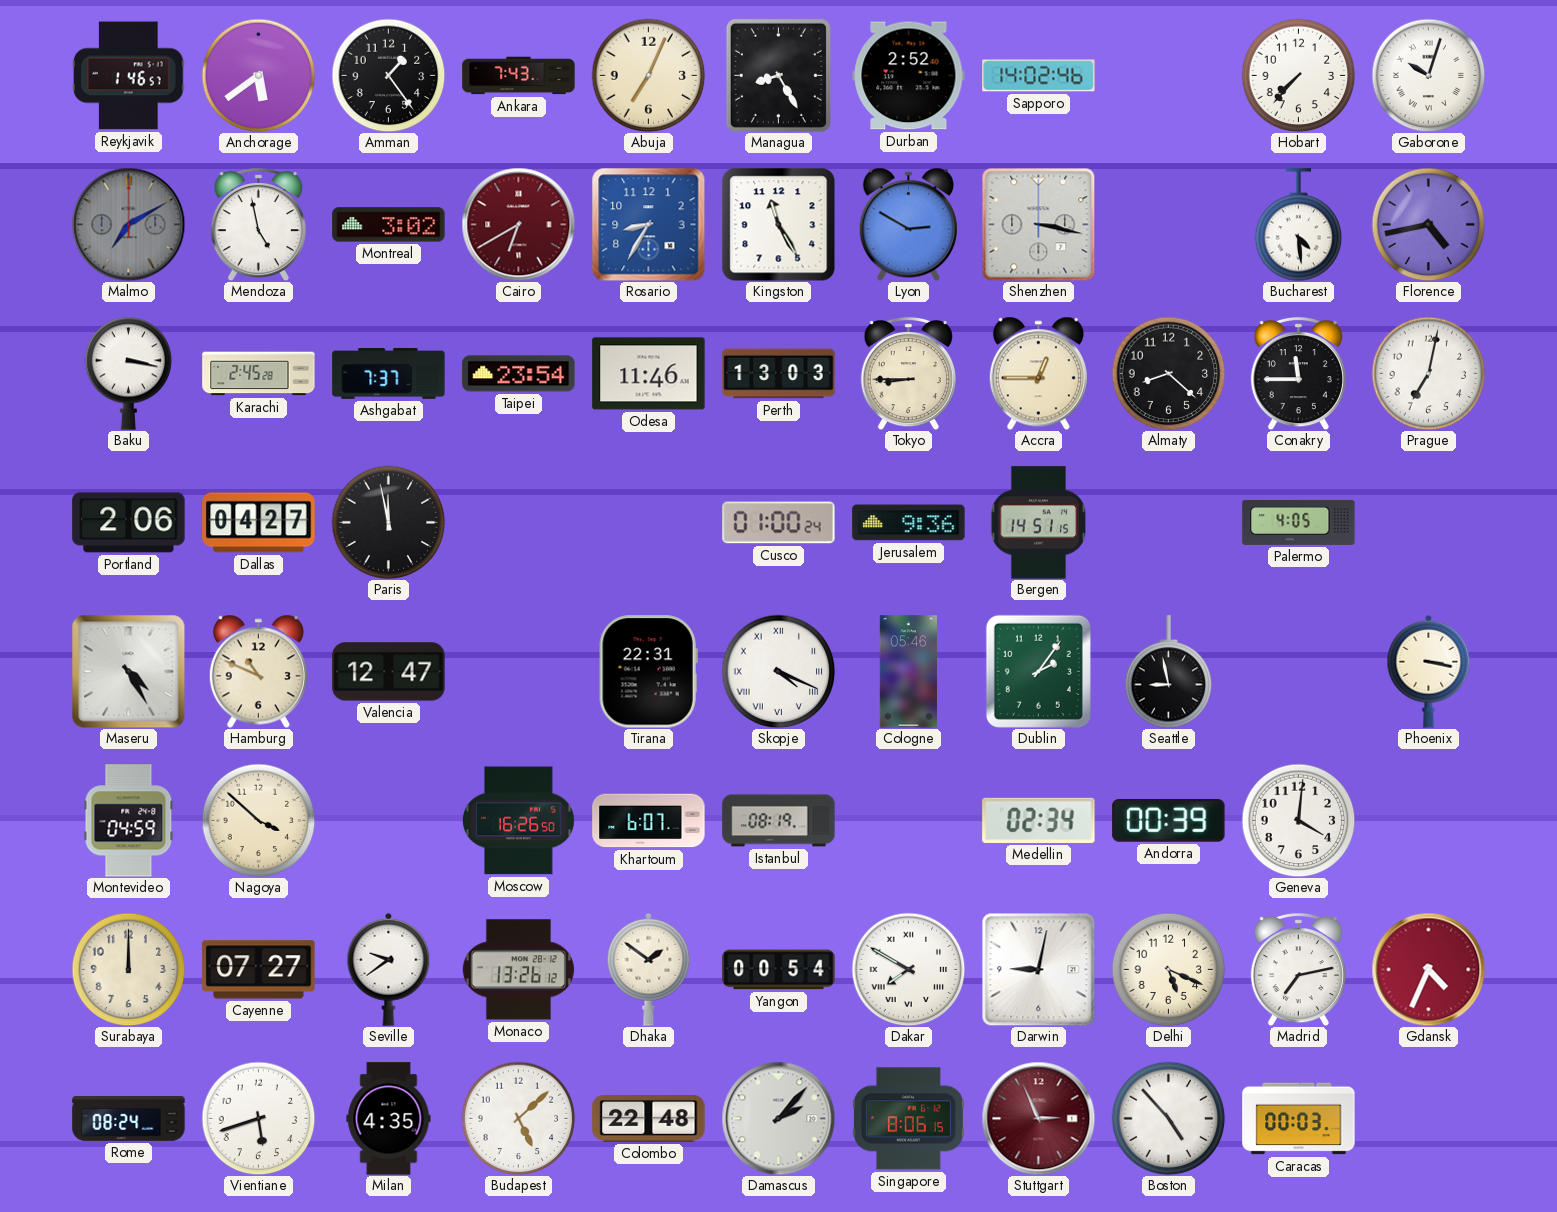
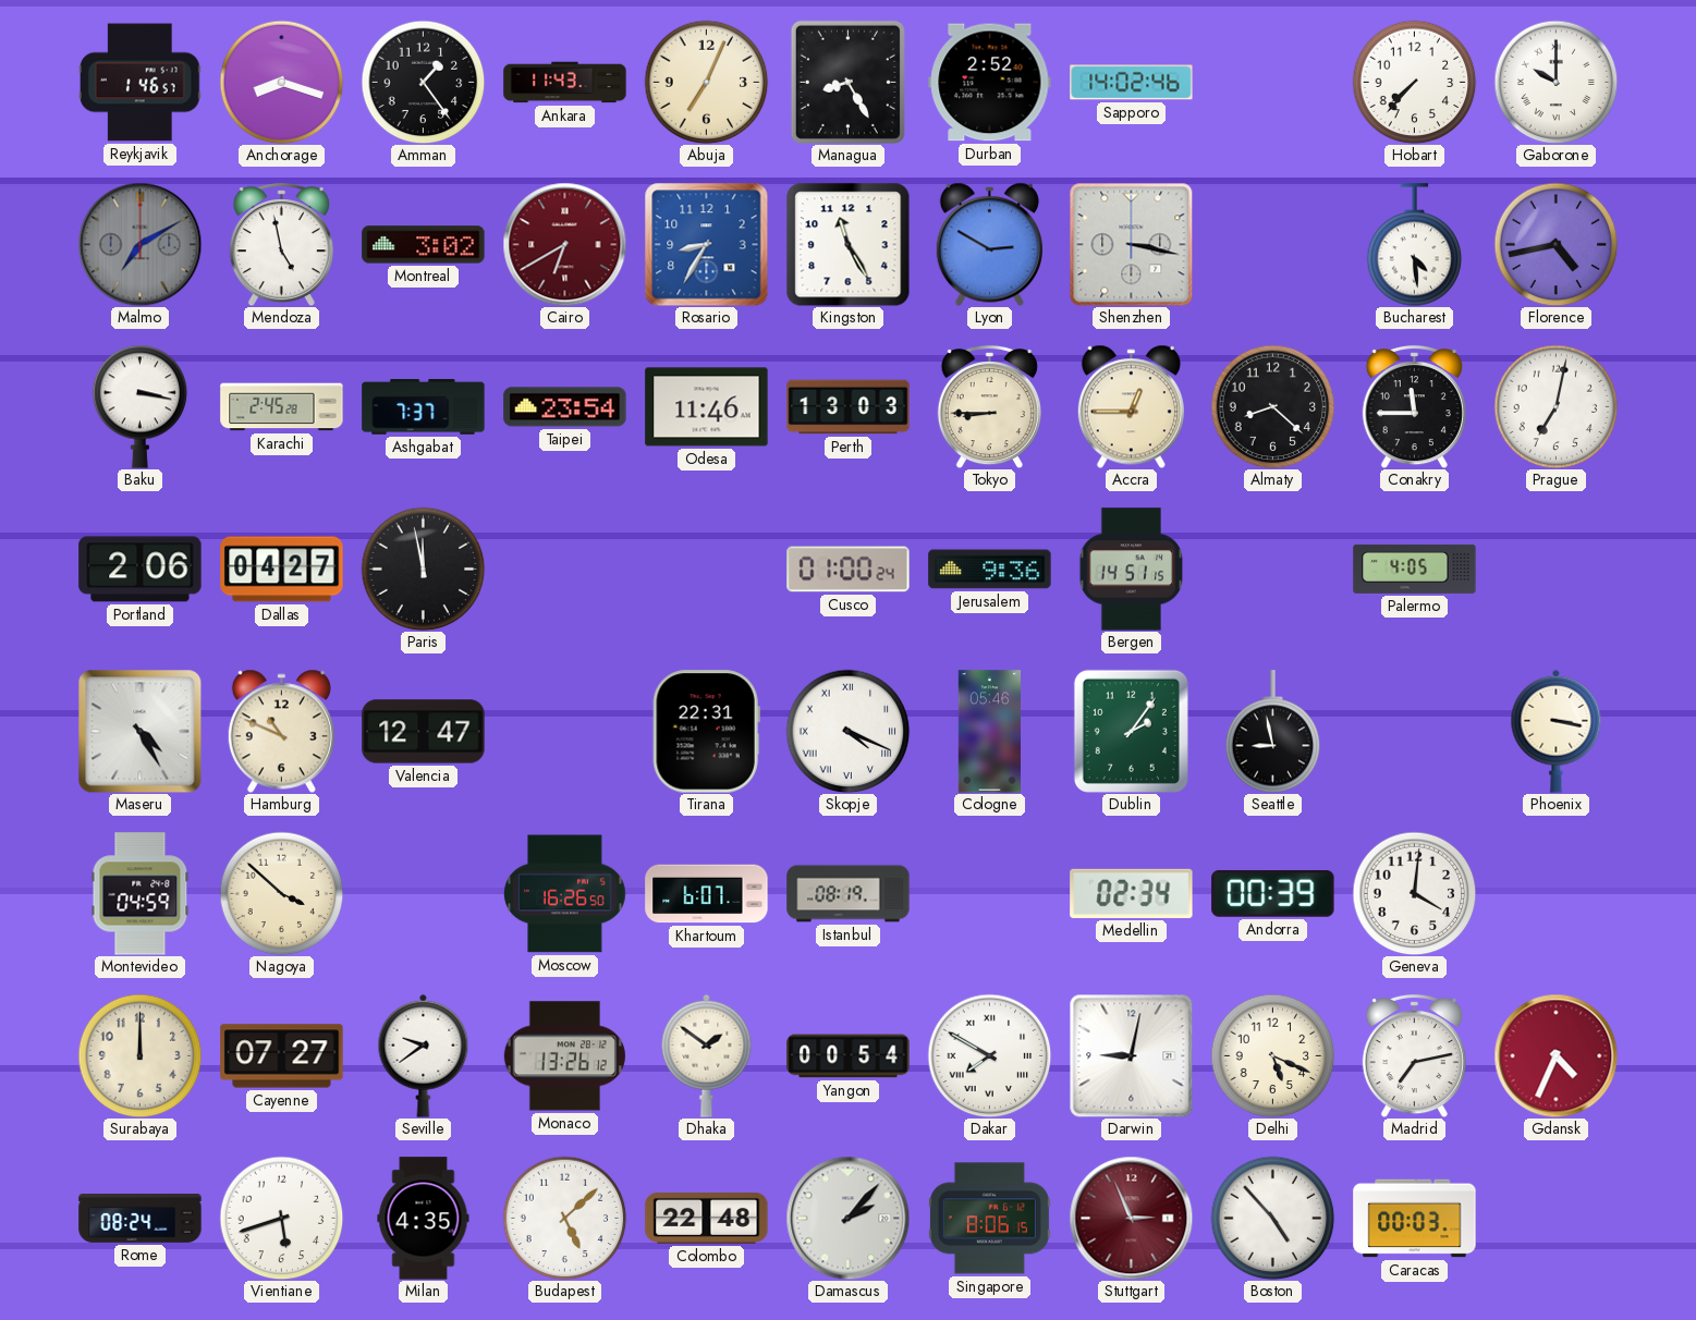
Anchorage: 5:39 -> 8:18 (281, 82)
Ankara: 7:43 -> 11:43 (565, 83)
Gaborone: 10:03 -> 10:00 (1555, 82)
